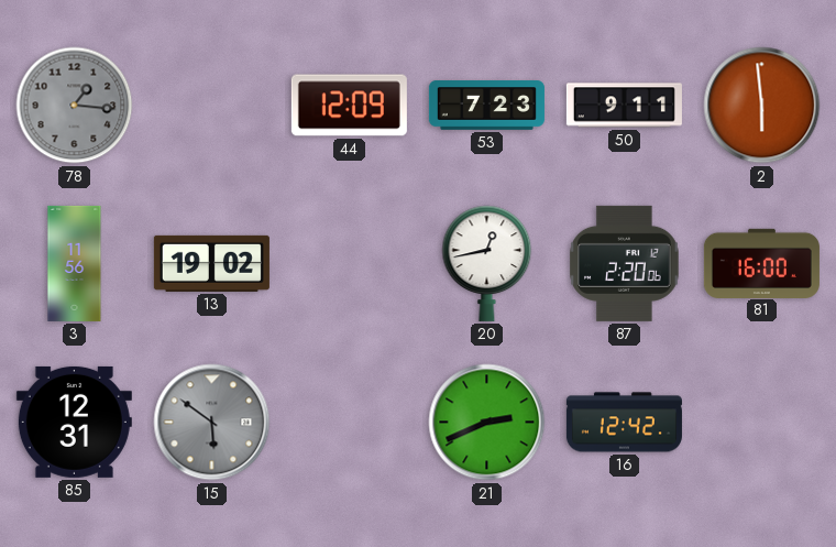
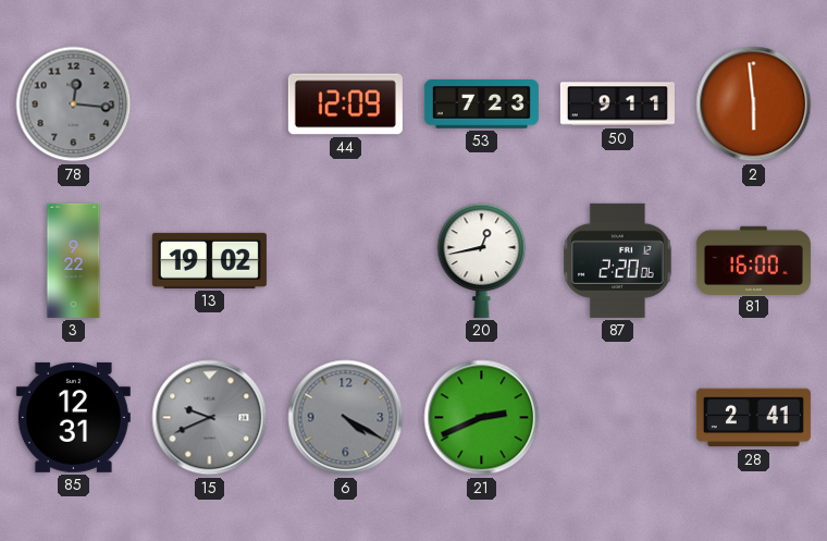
78: 1:16 -> 12:16 (74, 104)
3: 11:56 -> 9:22 (74, 260)
15: 5:51 -> 9:41 (210, 418)
6: none -> 4:20 (346, 418)
16: 12:42 -> none (624, 423)
28: none -> 2:41 (753, 418)
